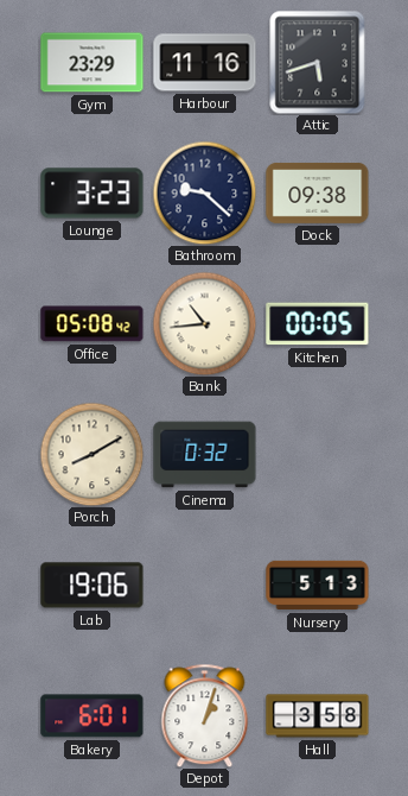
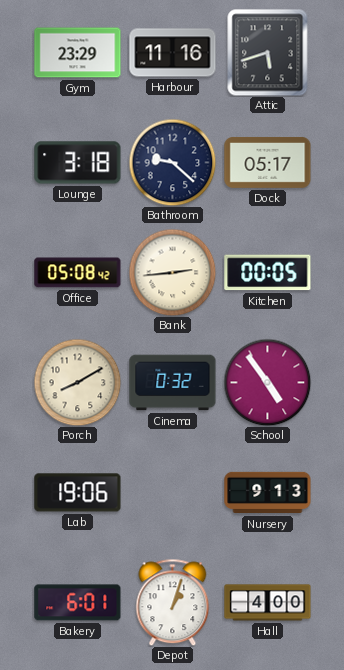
Lounge: 3:23 -> 3:18 (78, 163)
Dock: 09:38 -> 05:17 (268, 162)
Bank: 10:44 -> 2:44 (172, 272)
School: none -> 4:54 (267, 382)
Nursery: 5:13 -> 9:13 (268, 493)
Hall: 3:58 -> 4:00 (268, 603)
